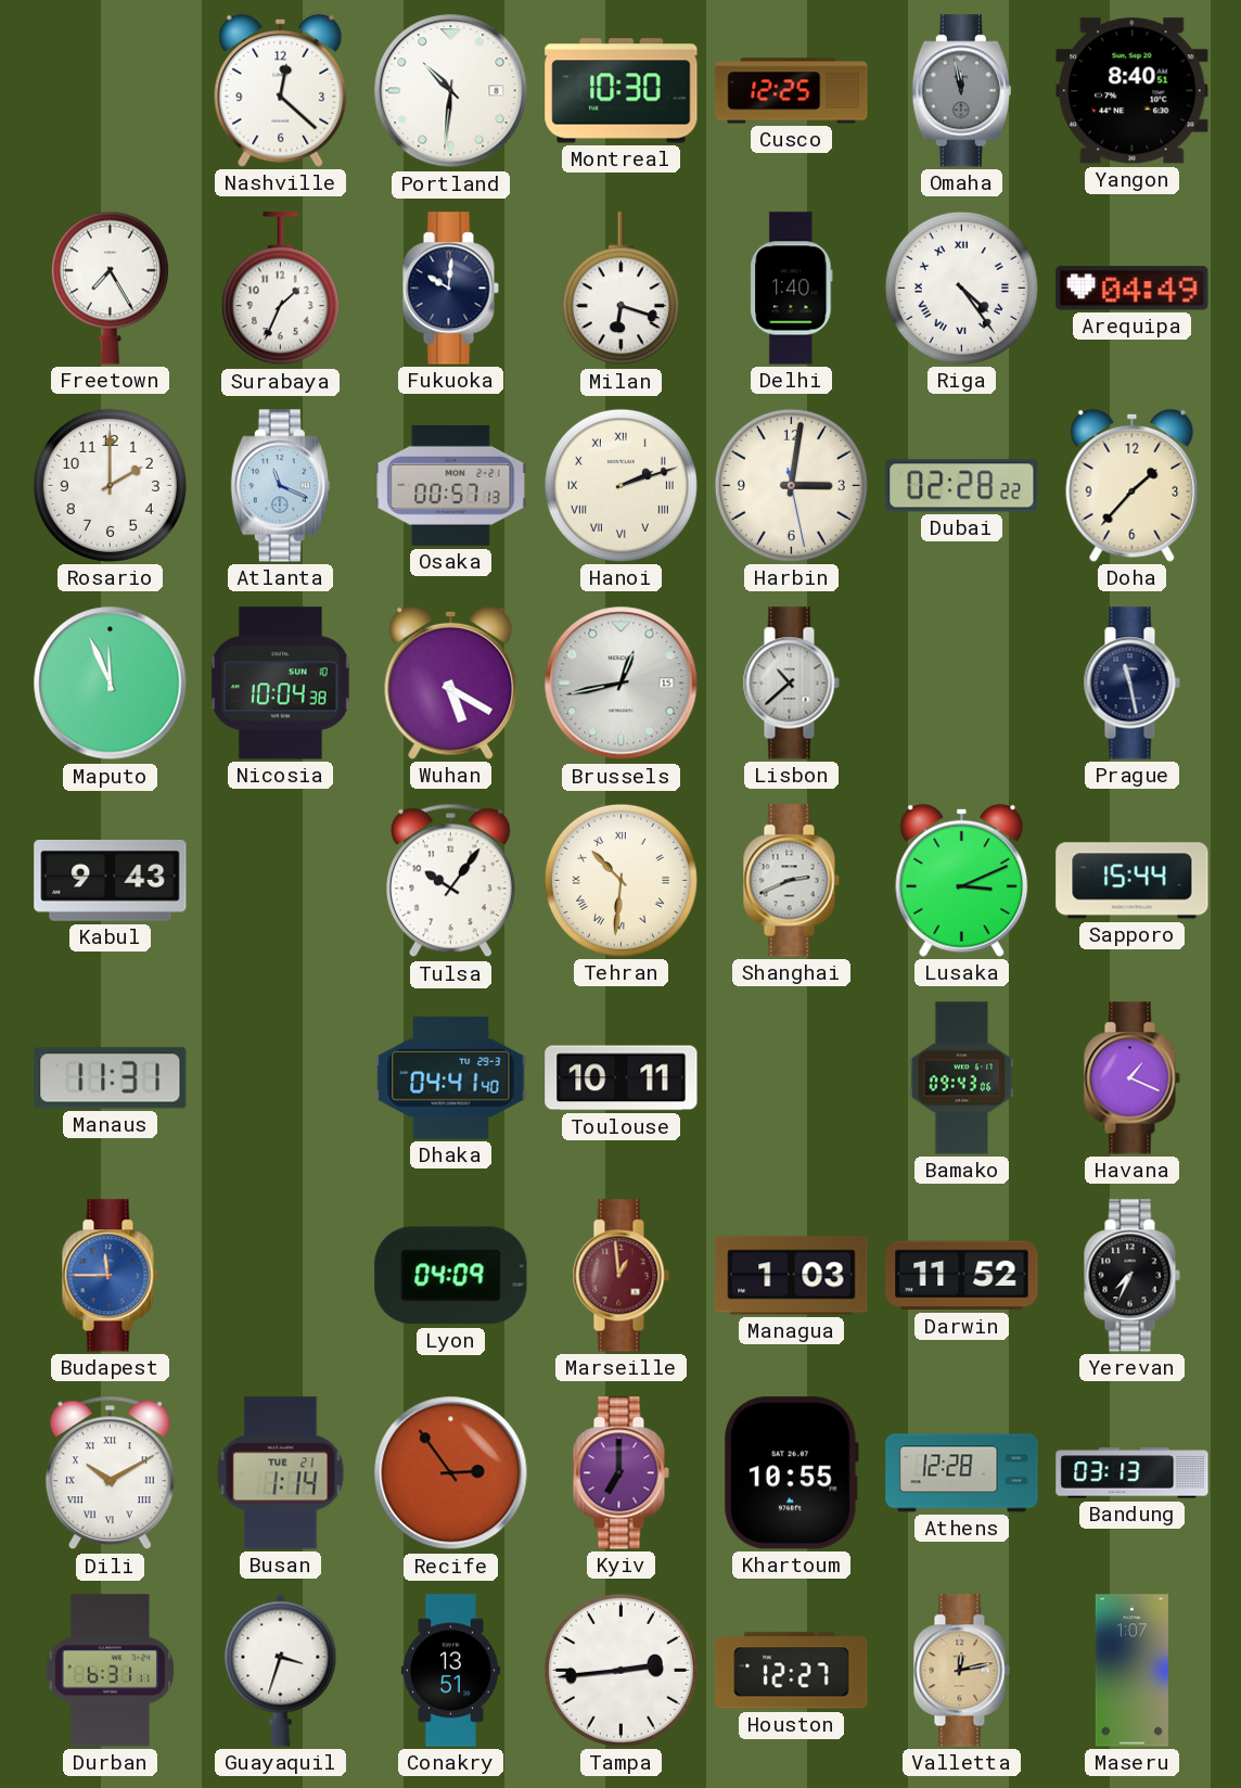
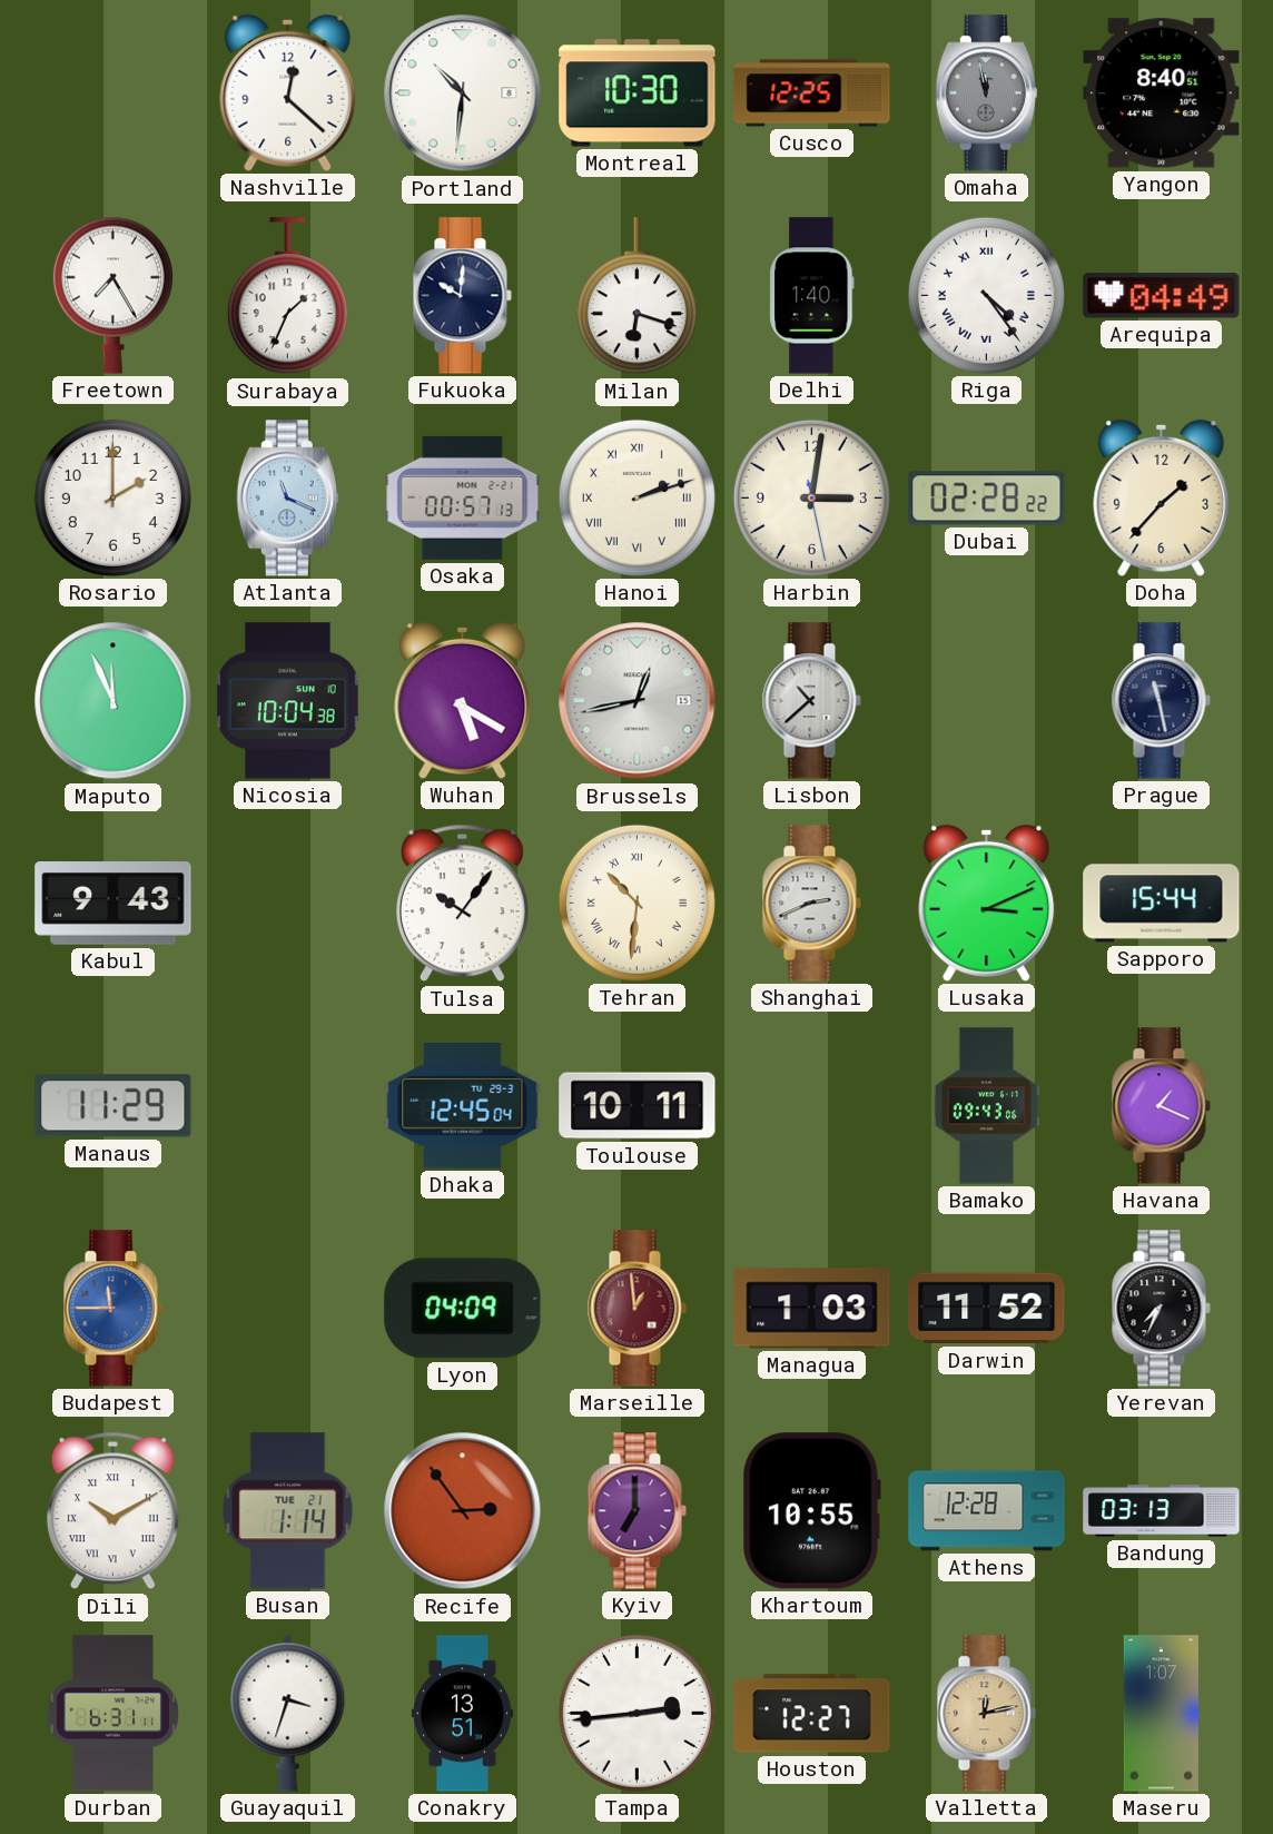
Manaus: 11:31 -> 11:29 (114, 1106)
Dhaka: 04:41 -> 12:45 (463, 1106)
